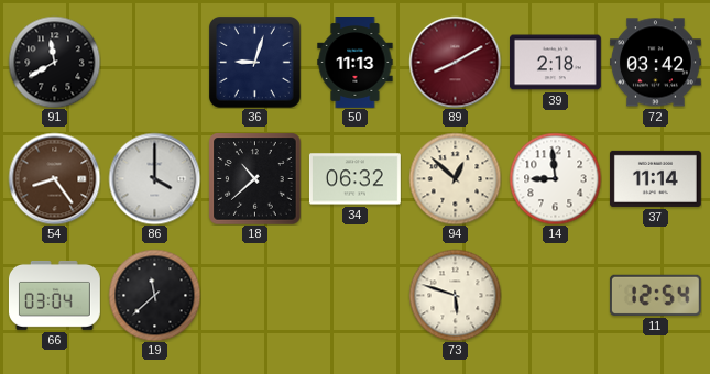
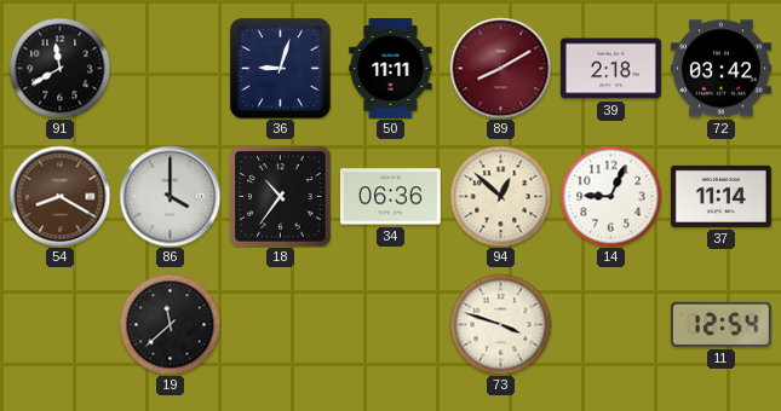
50: 11:13 -> 11:11 (391, 69)
54: 8:24 -> 8:20 (59, 196)
18: 10:38 -> 10:36 (280, 196)
34: 06:32 -> 06:36 (390, 197)
14: 8:59 -> 9:04 (610, 196)
66: 03:04 -> none (54, 295)
73: 5:48 -> 3:48 (500, 324)
